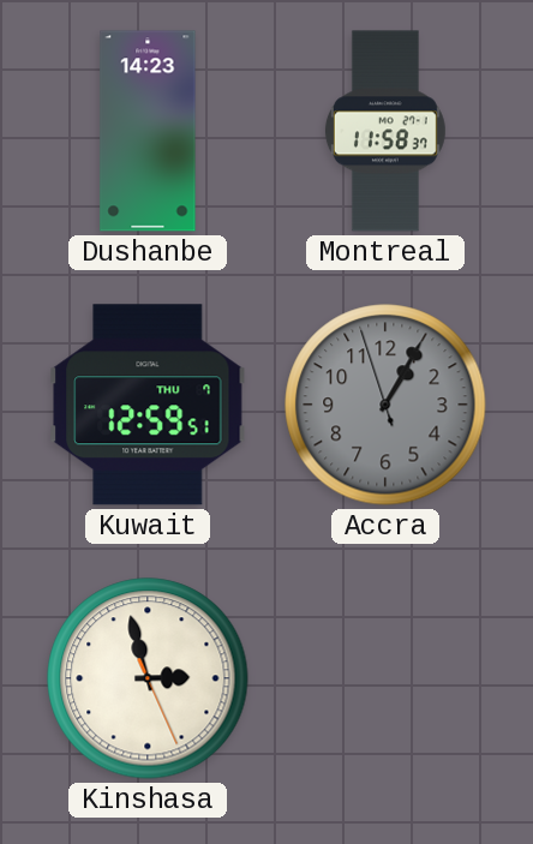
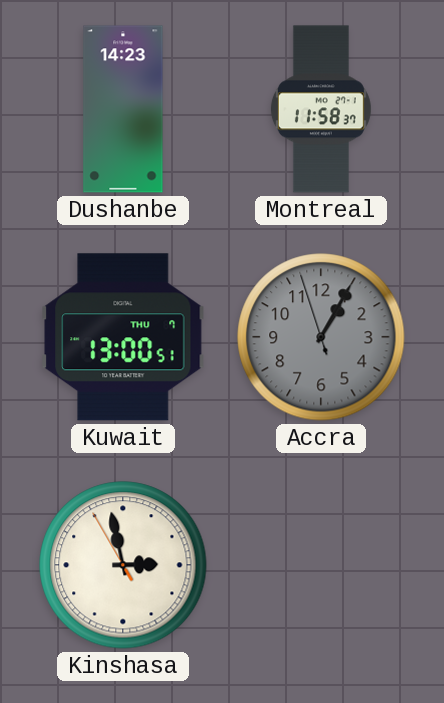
Kuwait: 12:59 -> 13:00 (123, 337)
Kinshasa: 2:57:26 -> 2:57:55 (123, 565)
